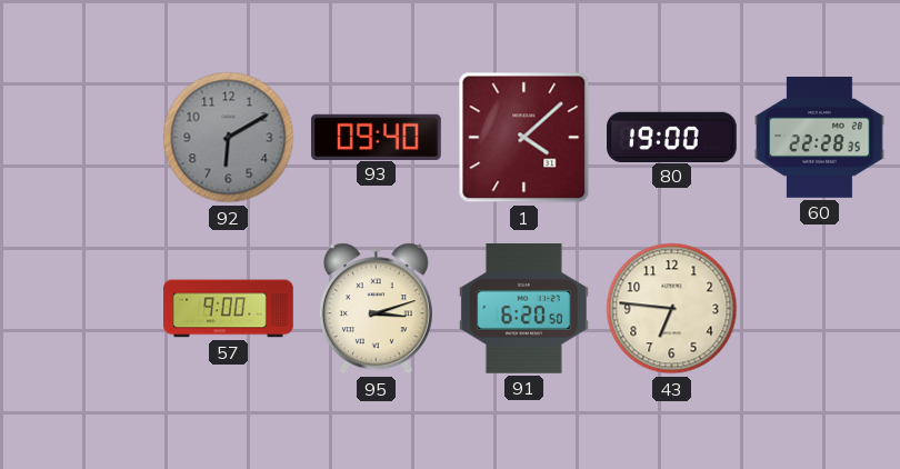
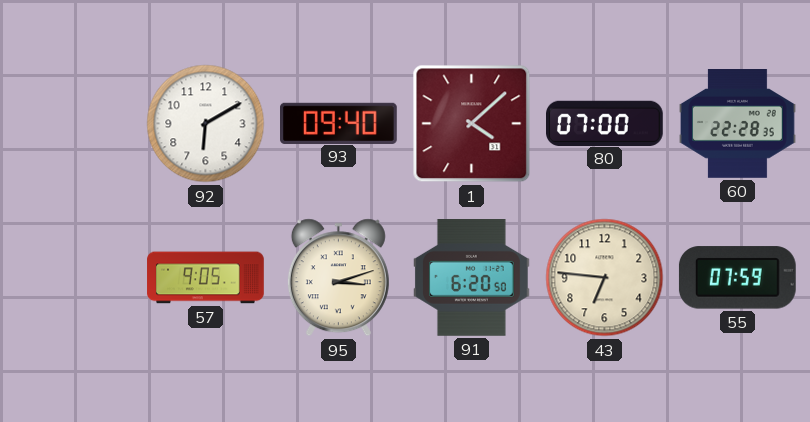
92 dial: grey -> white (206, 124)
80: 19:00 -> 07:00 (605, 123)
57: 9:00 -> 9:05 (206, 278)
55: none -> 07:59 (737, 278)
